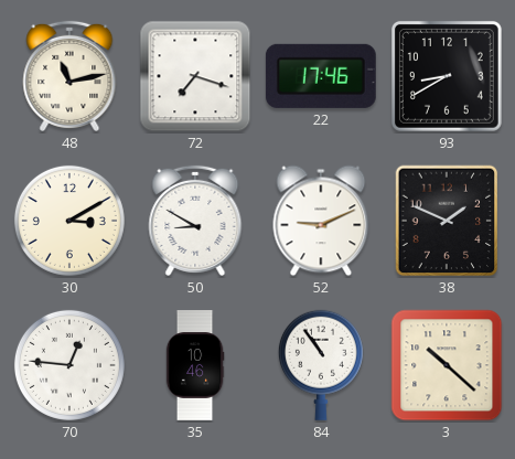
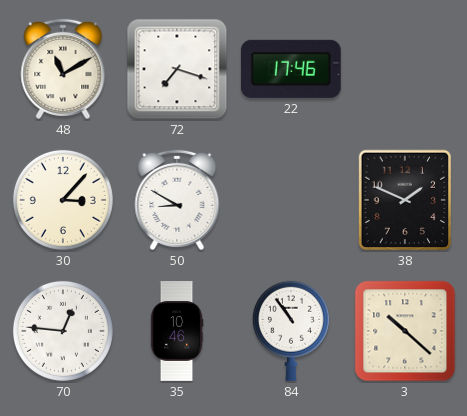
48: 11:13 -> 11:10 (63, 69)
93: 8:40 -> none (447, 76)
30: 3:10 -> 3:07 (63, 200)
52: 9:11 -> none (321, 221)
